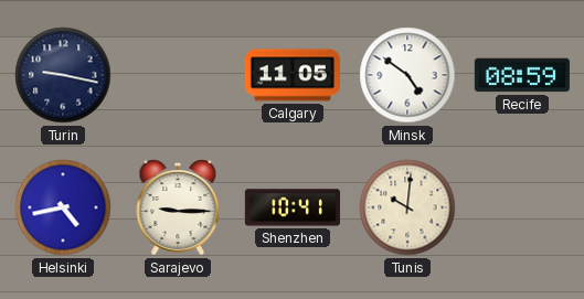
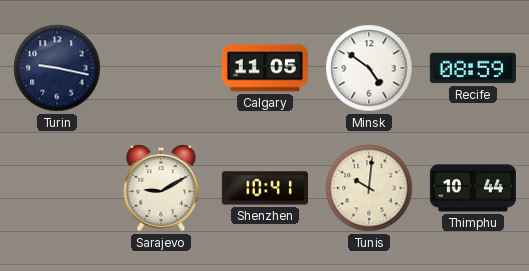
Helsinki: 4:43 -> none (63, 207)
Sarajevo: 9:15 -> 9:10 (161, 188)
Thimphu: none -> 10:44 (473, 188)
